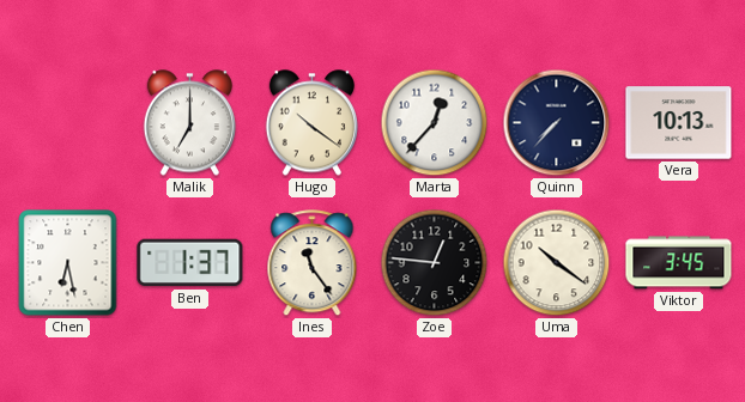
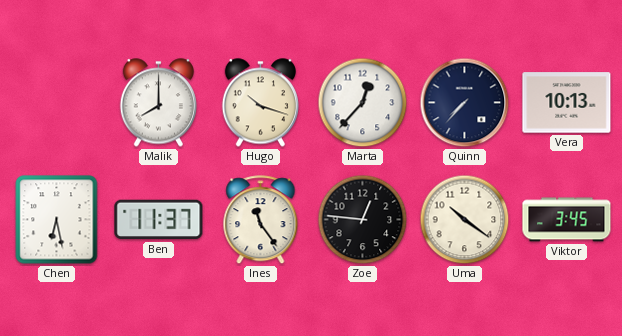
Malik: 7:00 -> 8:00 (158, 103)
Hugo: 10:21 -> 10:18 (260, 103)
Ben: 1:37 -> 11:37 (159, 220)
